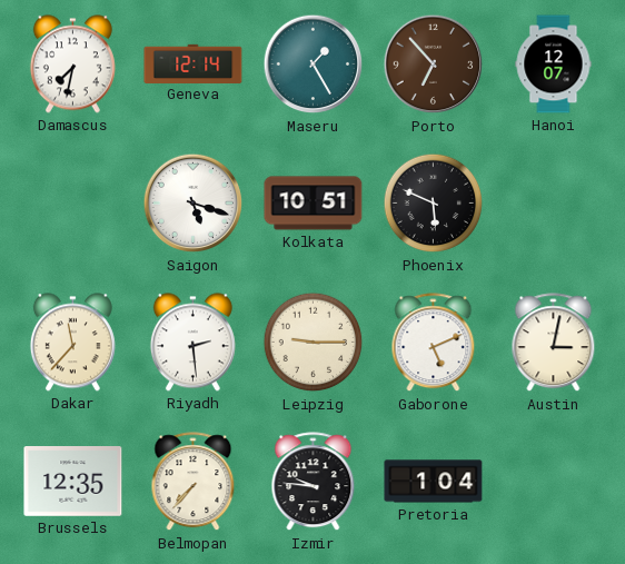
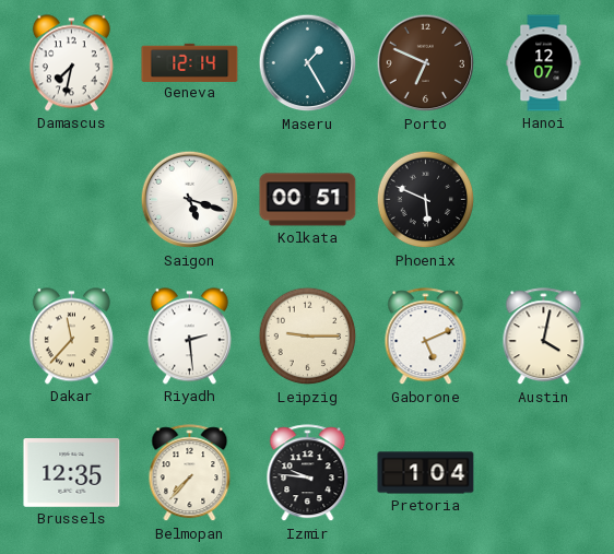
Porto: 6:53 -> 6:49 (426, 63)
Kolkata: 10:51 -> 00:51 (308, 200)
Austin: 3:02 -> 4:02 (544, 337)
